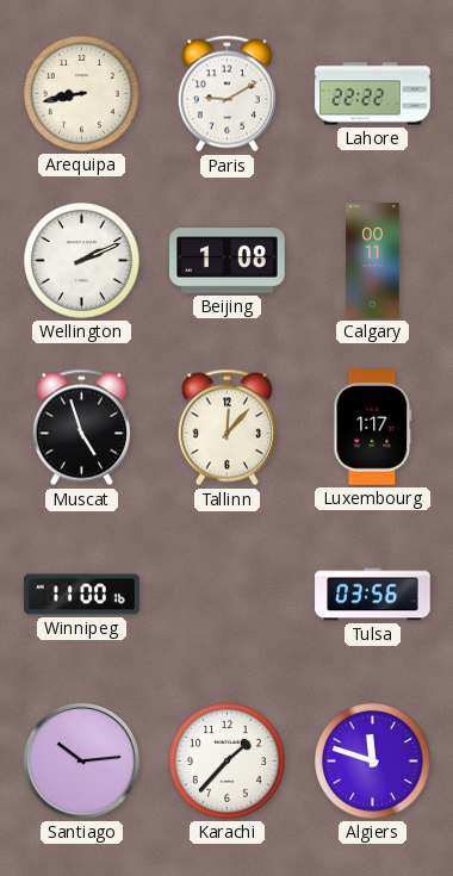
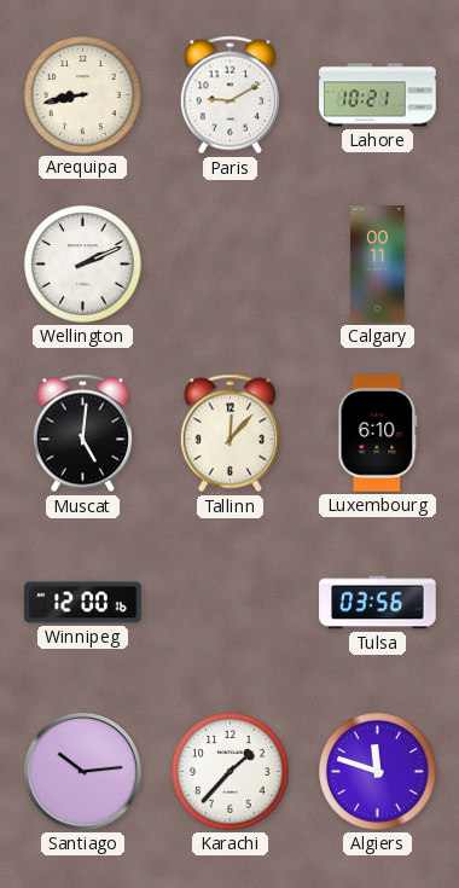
Lahore: 22:22 -> 10:21 (378, 95)
Beijing: 1:08 -> none (228, 261)
Muscat: 4:57 -> 5:01 (82, 434)
Luxembourg: 1:17 -> 6:10 (378, 434)
Winnipeg: 11:00 -> 12:00 (83, 603)
